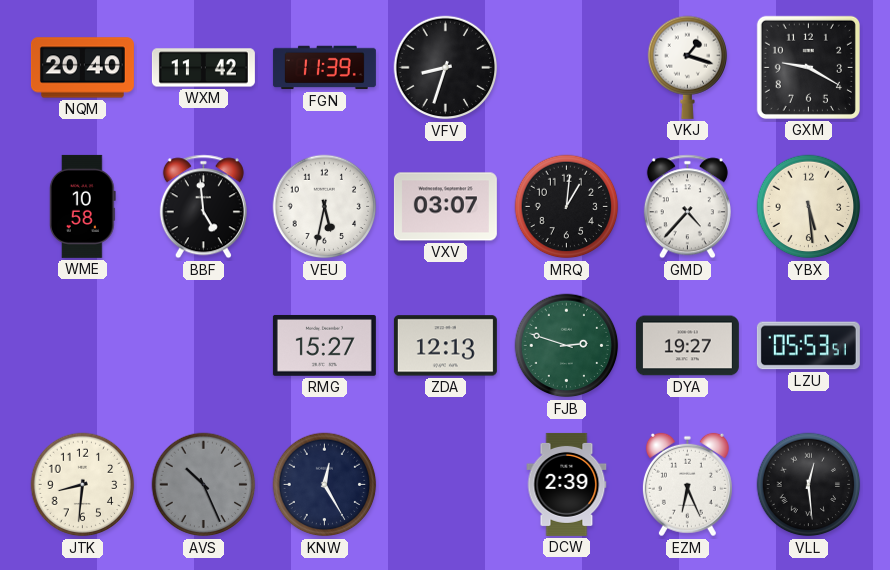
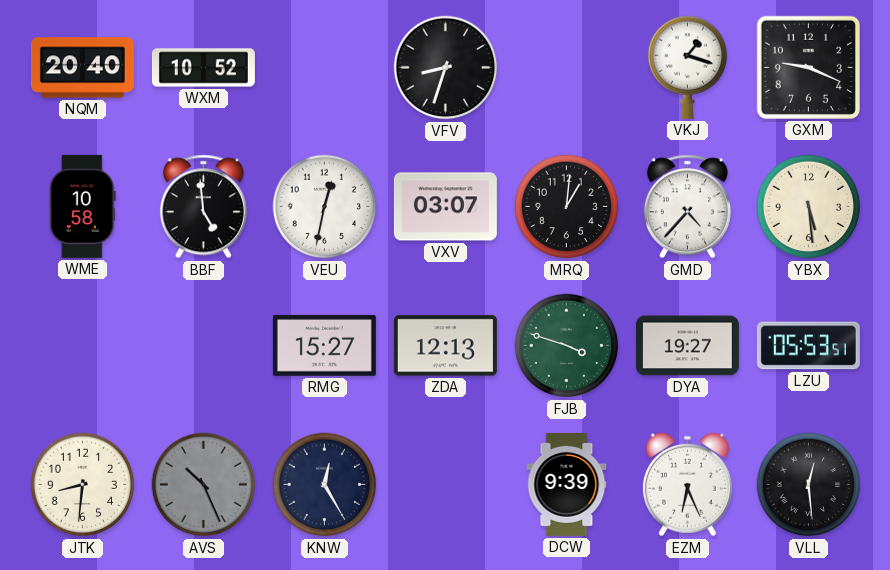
WXM: 11:42 -> 10:52 (203, 68)
FGN: 11:39 -> none (324, 68)
GXM: 9:20 -> 9:19 (808, 67)
VEU: 5:32 -> 12:32 (325, 207)
FJB: 2:48 -> 3:48 (567, 346)
DCW: 2:39 -> 9:39 (567, 484)
